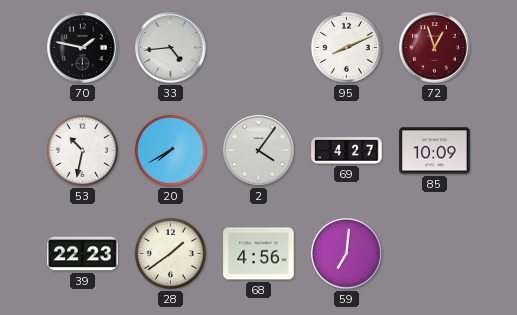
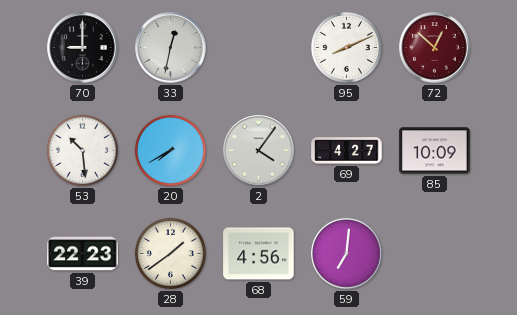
70: 1:47 -> 9:00 (83, 48)
33: 4:44 -> 12:32 (171, 48)
72: 12:57 -> 12:52 (435, 48)
53: 10:32 -> 10:29 (82, 150)
